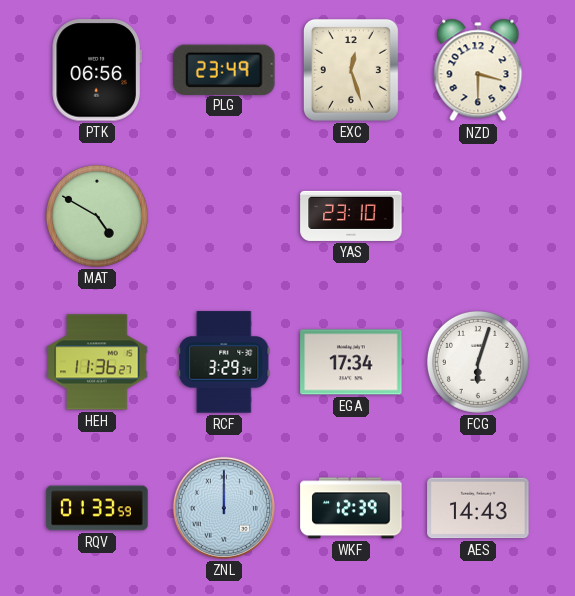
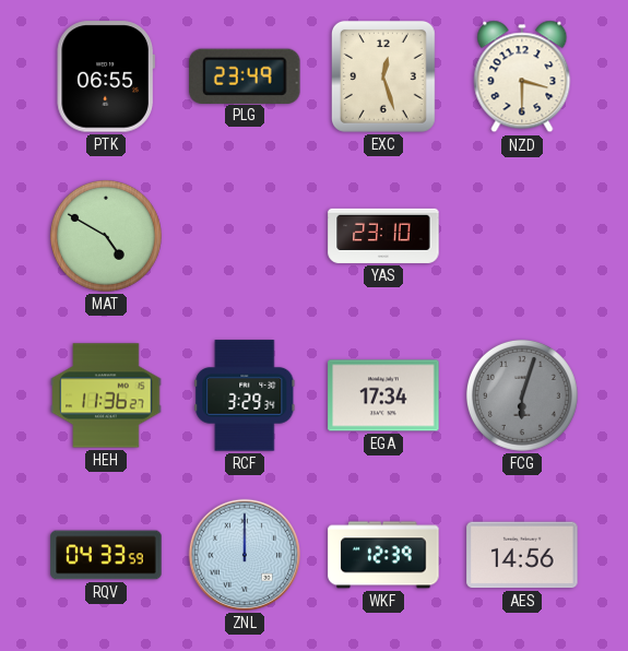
PTK: 06:56 -> 06:55 (106, 76)
FCG dial: white -> grey (522, 395)
RQV: 01:33 -> 04:33 (106, 555)
AES: 14:43 -> 14:56 (522, 555)
